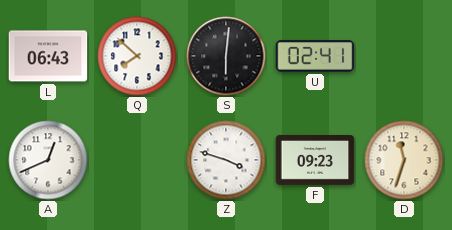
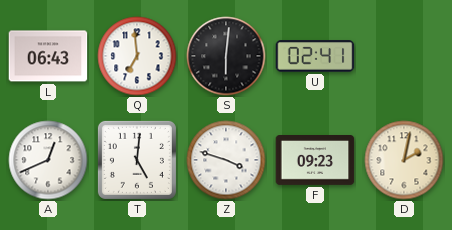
Q: 7:52 -> 6:59 (137, 56)
T: none -> 5:01 (137, 160)
D: 11:33 -> 2:02 (404, 160)
